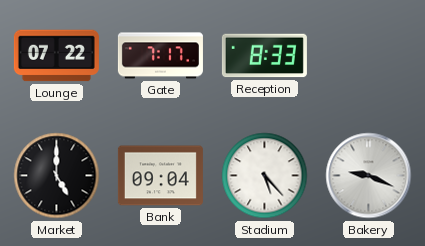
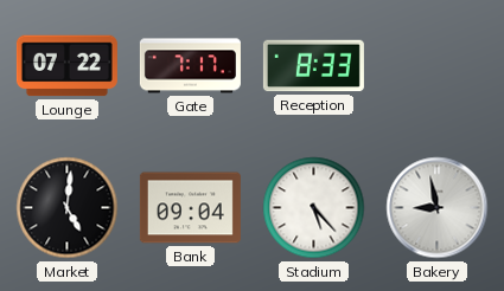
Market: 5:00 -> 5:01 (68, 208)
Bakery: 9:19 -> 8:58 (438, 208)
